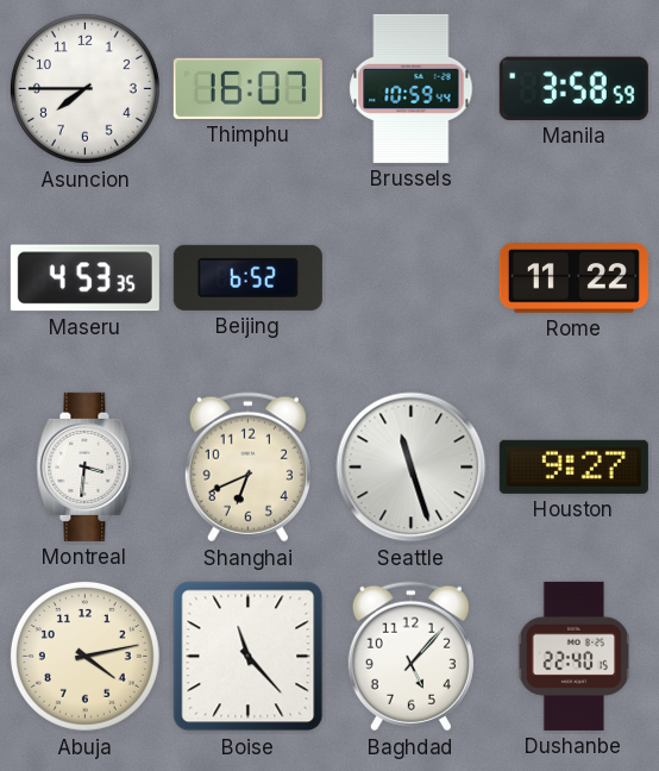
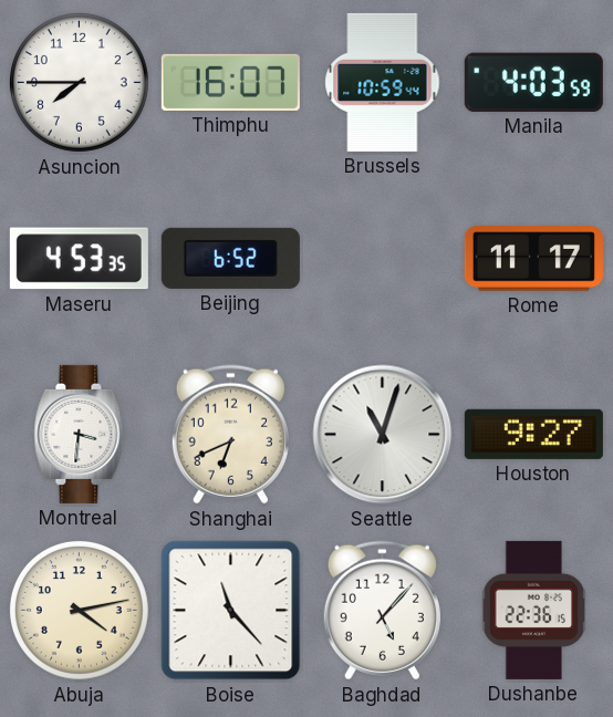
Manila: 3:58 -> 4:03 (533, 82)
Rome: 11:22 -> 11:17 (533, 259)
Seattle: 11:27 -> 11:03 (383, 435)
Dushanbe: 22:40 -> 22:36 (534, 610)
